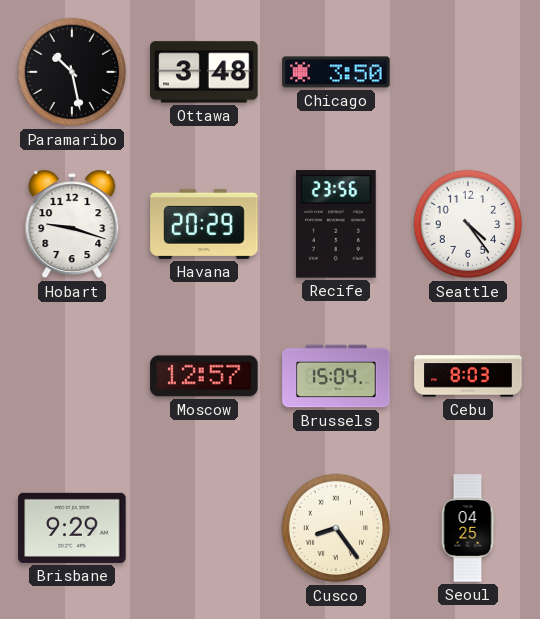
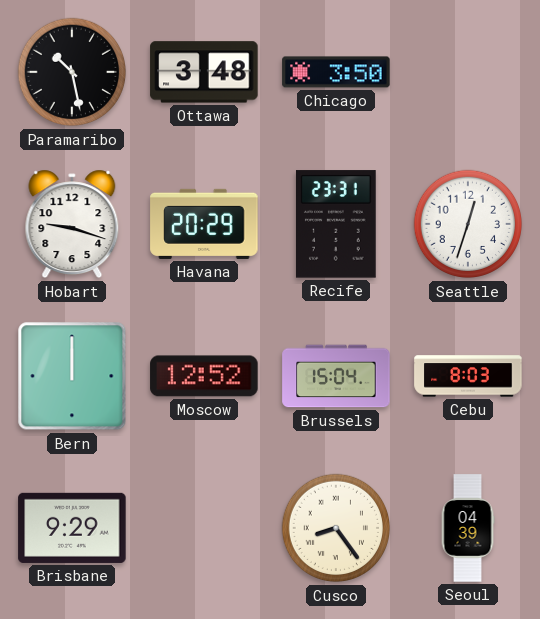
Recife: 23:56 -> 23:31 (336, 224)
Seattle: 4:24 -> 12:33 (468, 224)
Bern: none -> 12:00 (72, 376)
Moscow: 12:57 -> 12:52 (204, 376)
Seoul: 04:25 -> 04:39 (468, 528)
